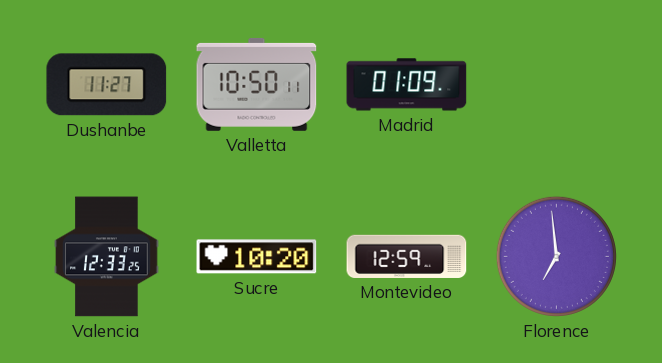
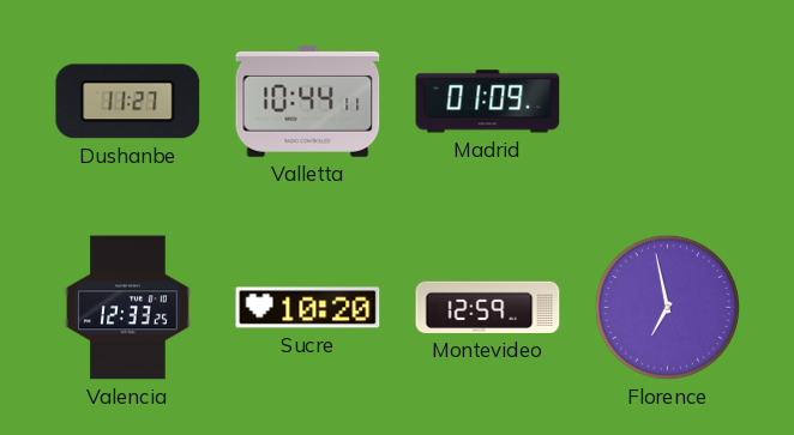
Valletta: 10:50 -> 10:44 (308, 101)
Florence: 6:59 -> 6:58 (667, 307)
